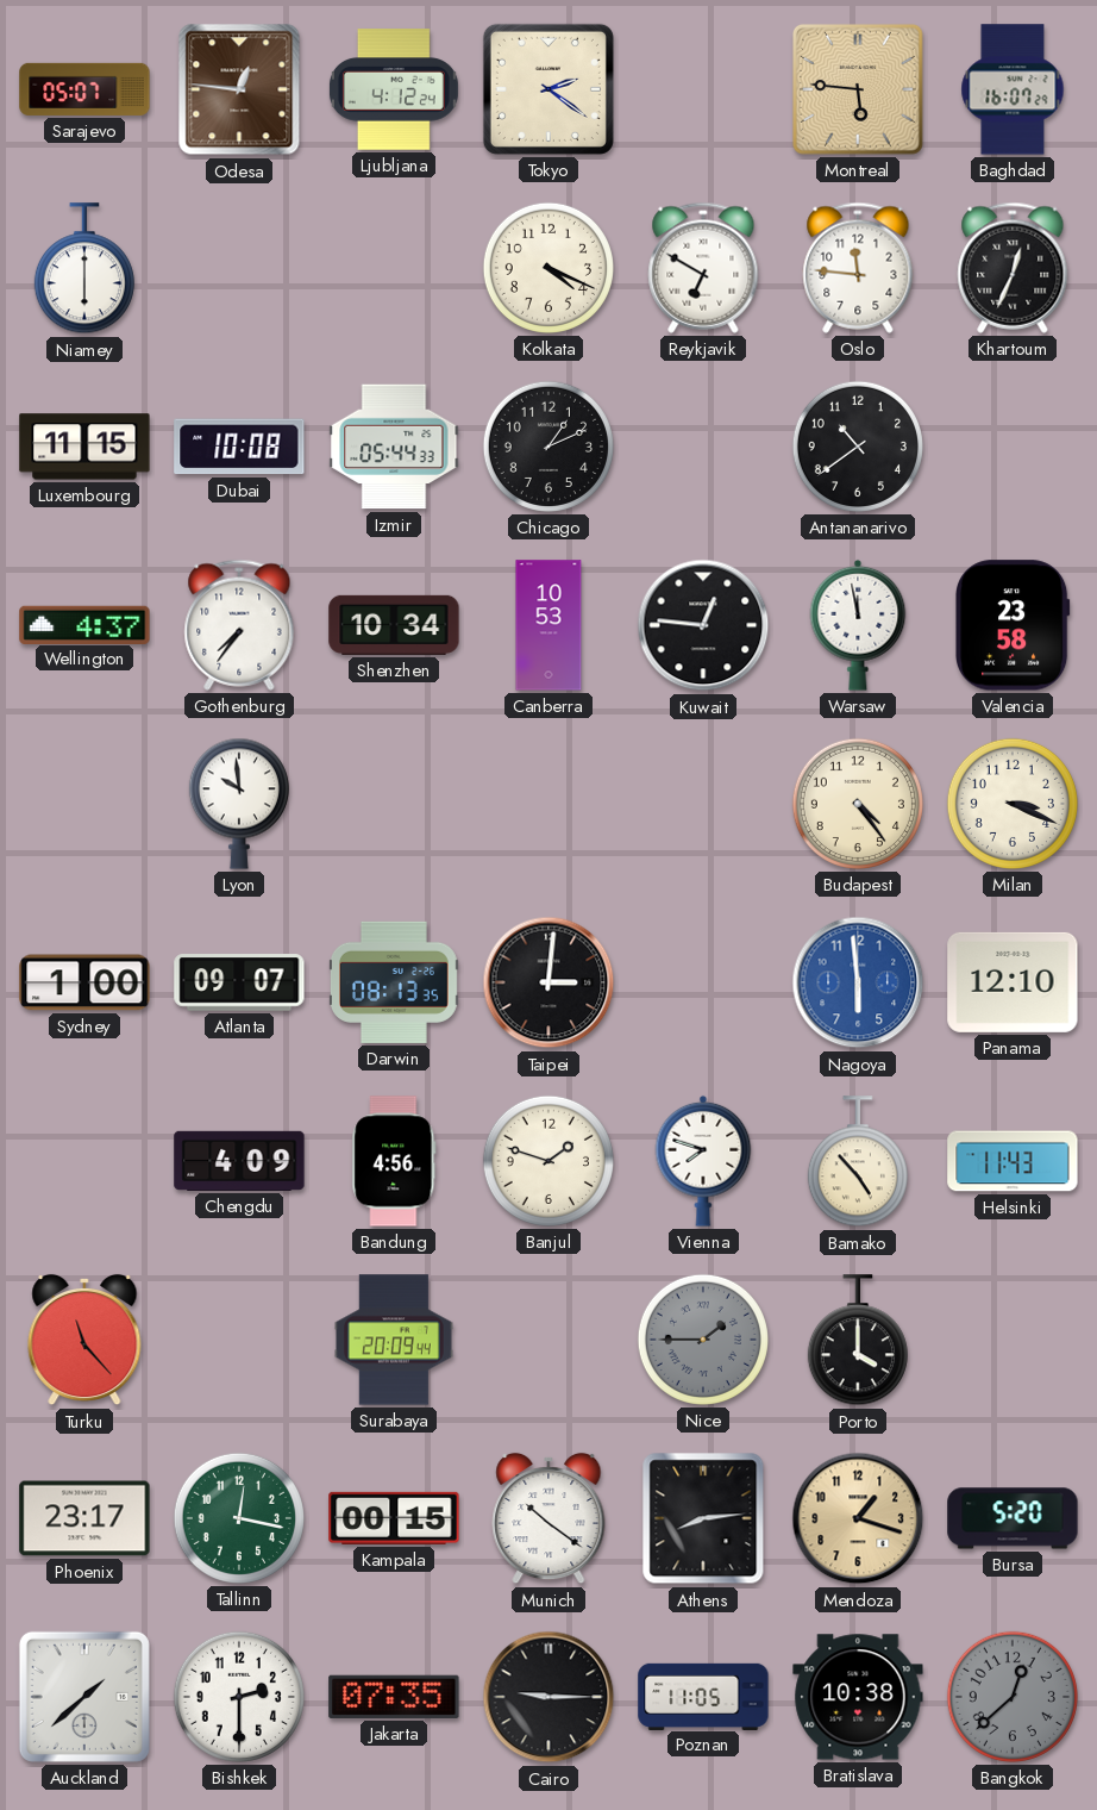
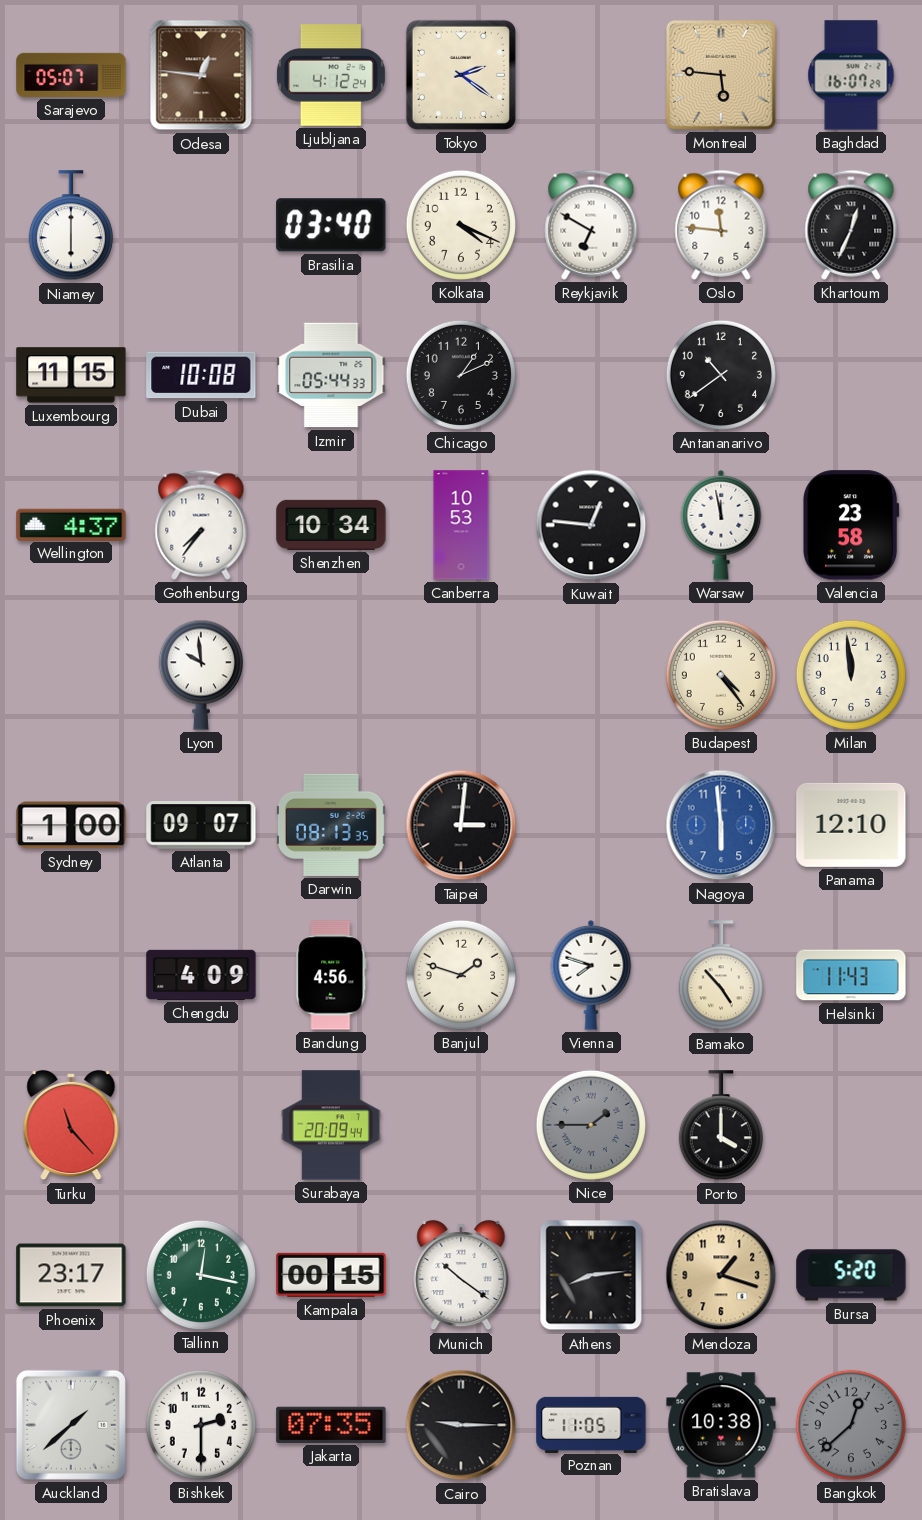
Brasilia: none -> 03:40 (331, 225)
Milan: 3:19 -> 11:59 (851, 675)
